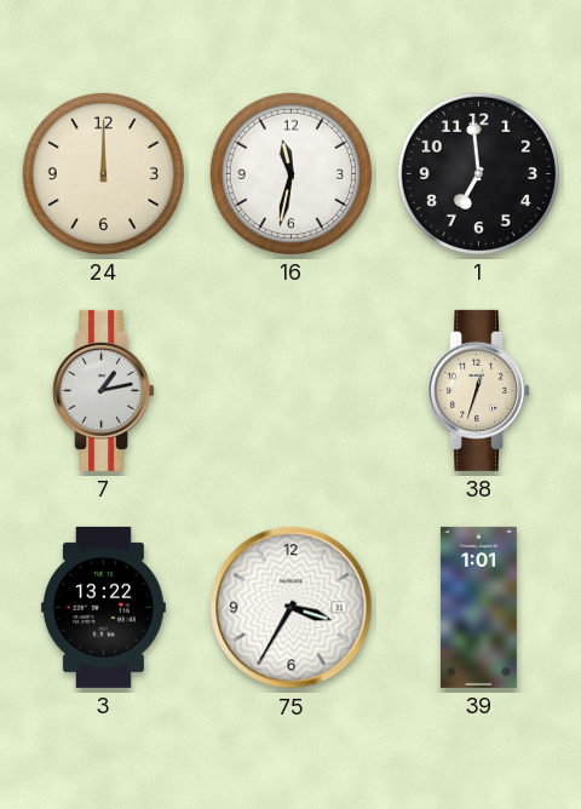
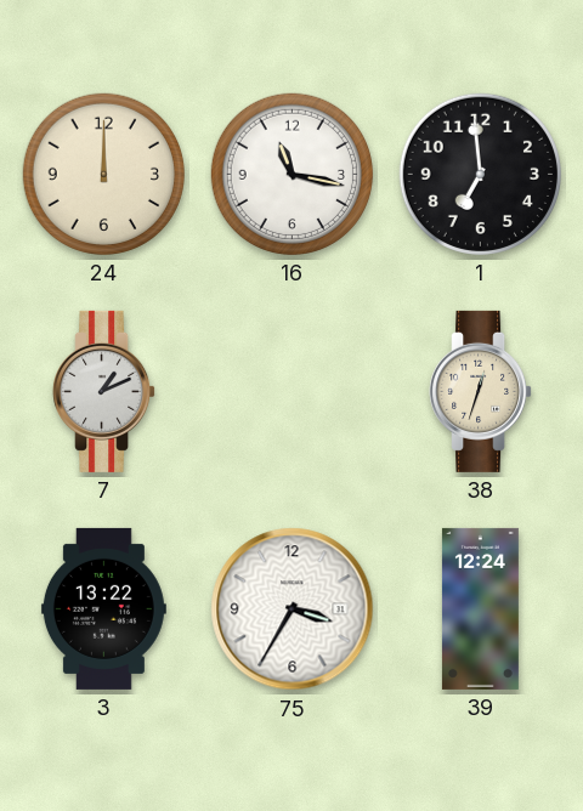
16: 11:32 -> 11:17 (291, 174)
7: 1:13 -> 1:11 (104, 391)
39: 1:01 -> 12:24 (480, 608)
